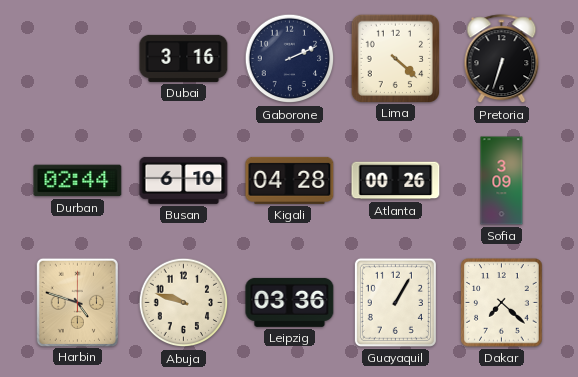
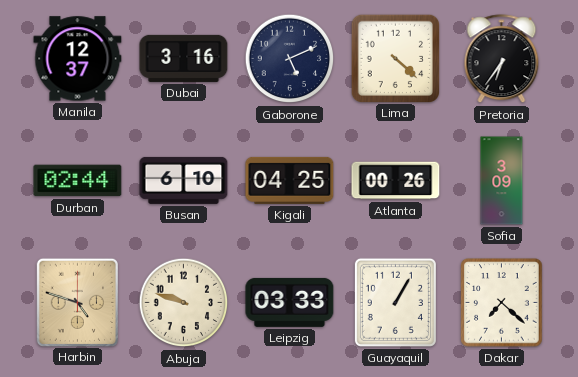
Manila: none -> 12:37 (78, 59)
Gaborone: 2:11 -> 5:11 (290, 59)
Pretoria: 6:33 -> 6:36 (502, 59)
Kigali: 04:28 -> 04:25 (290, 180)
Leipzig: 03:36 -> 03:33 (290, 302)
